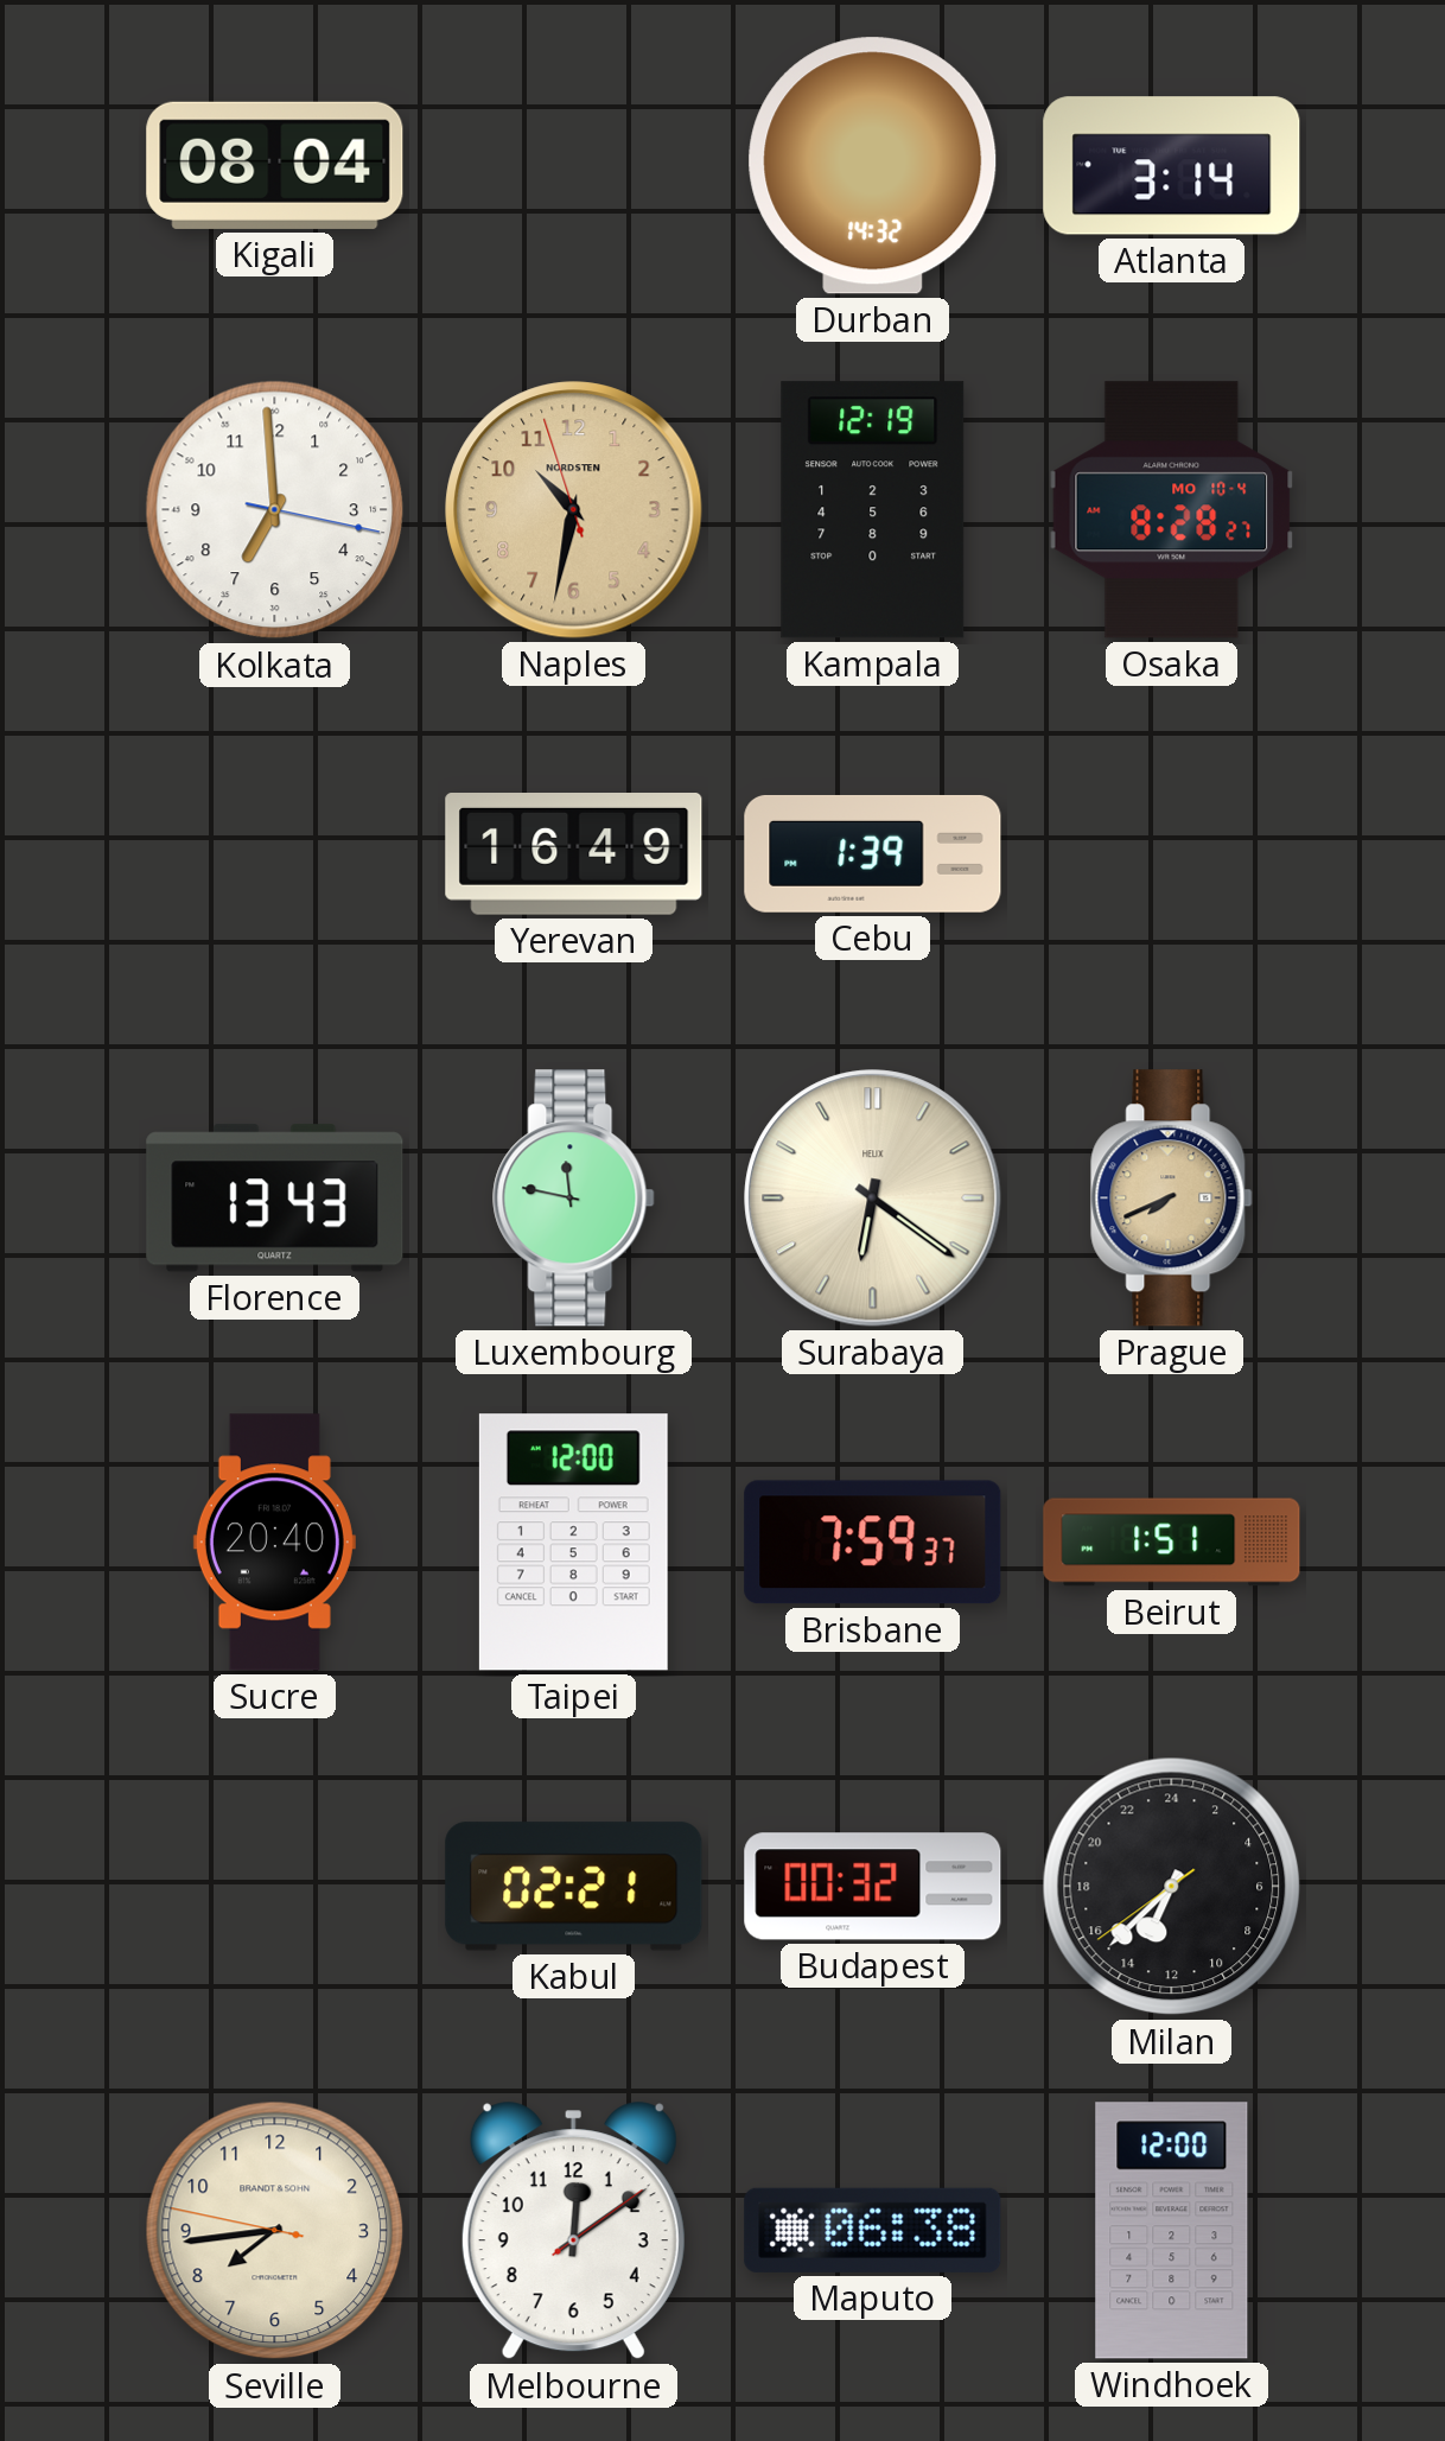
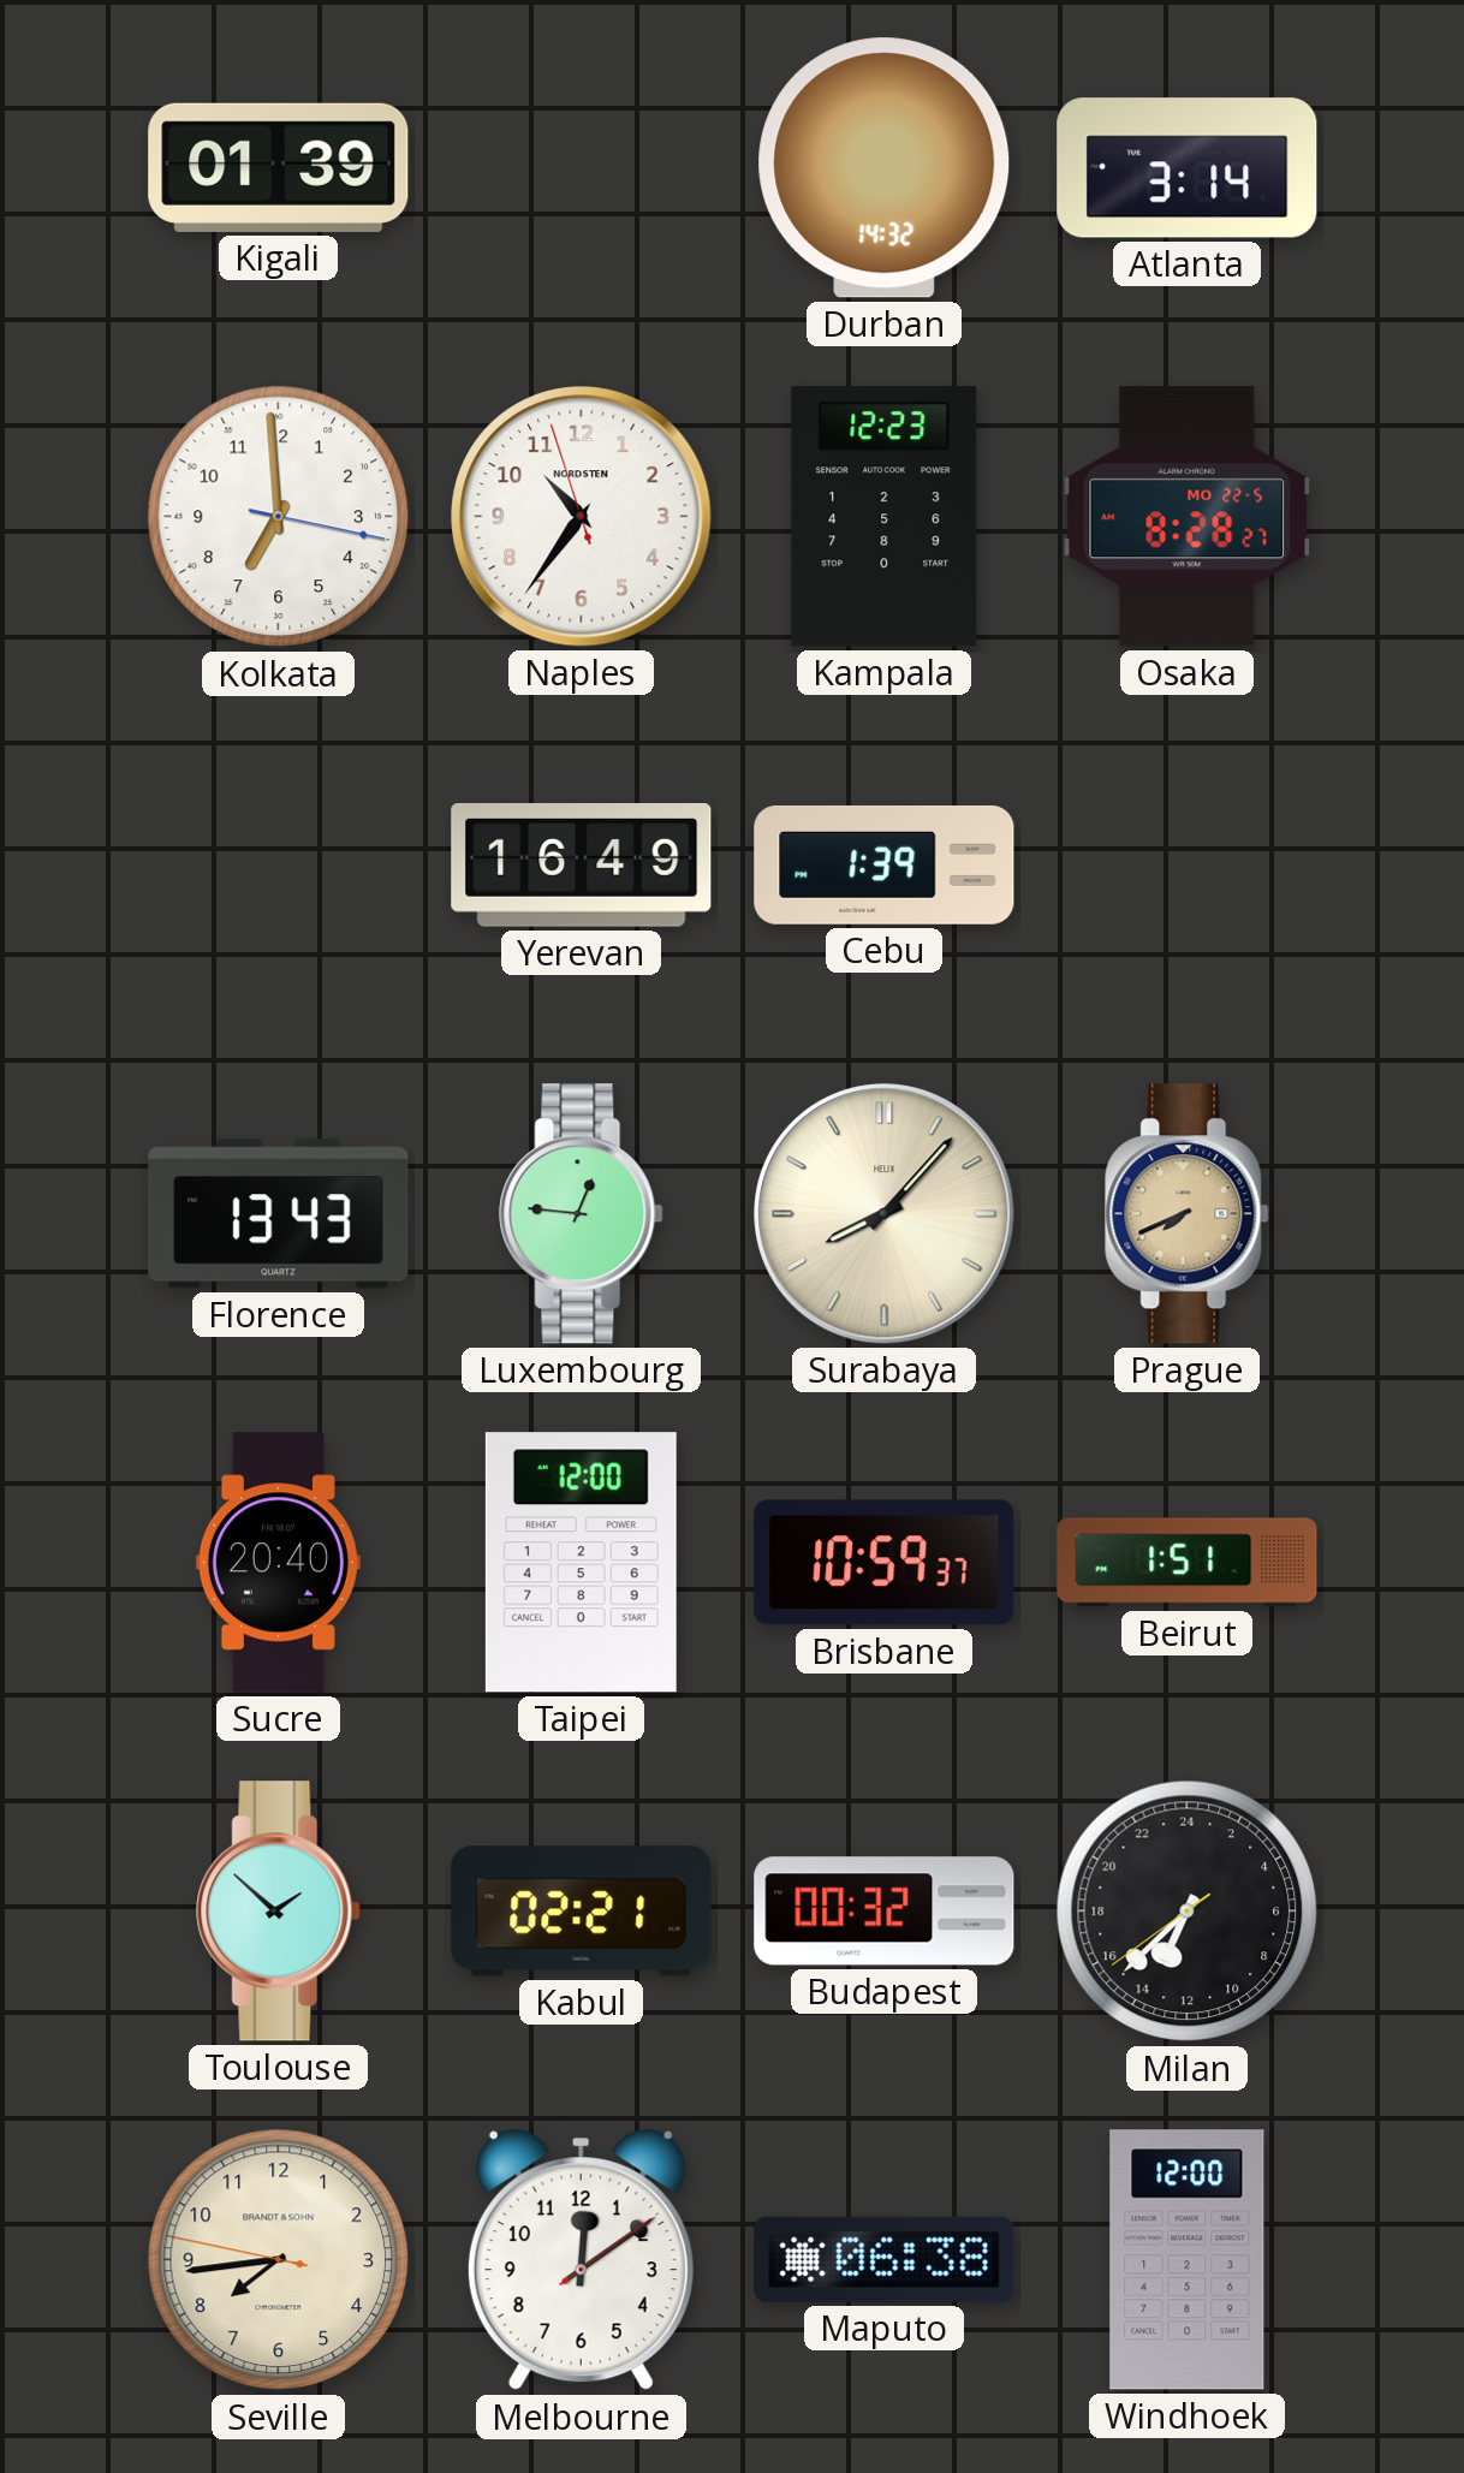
Kigali: 08:04 -> 01:39 (279, 167)
Naples: 10:31 -> 10:35 (582, 517)
Naples dial: champagne -> white (582, 517)
Kampala: 12:19 -> 12:23 (885, 517)
Osaka date: MO 10-4 -> MO 22-5 (1188, 517)
Luxembourg: 11:47 -> 12:46 (582, 1214)
Surabaya: 6:21 -> 8:07 (885, 1214)
Brisbane: 7:59 -> 10:59 (885, 1563)
Toulouse: none -> 1:52 (279, 1912)
